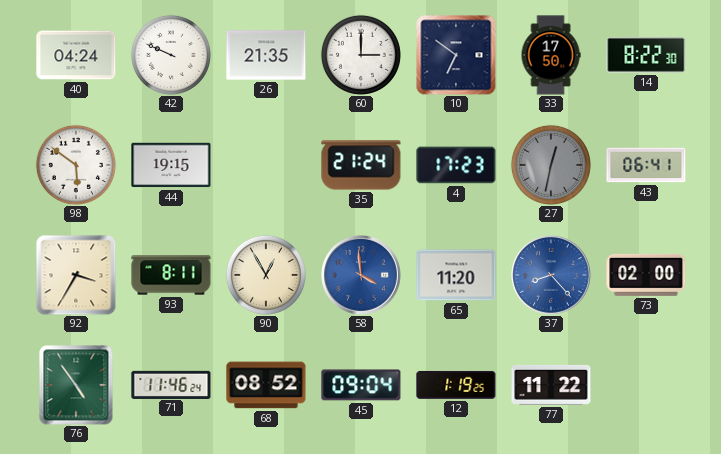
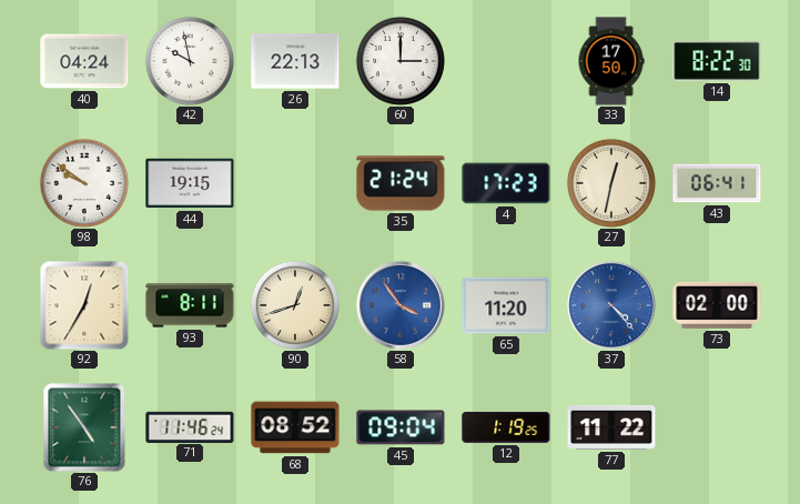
42: 9:49 -> 9:58 (190, 61)
26: 21:35 -> 22:13 (295, 61)
10: 6:51 -> none (456, 55)
98: 5:51 -> 9:51 (84, 183)
27 dial: grey -> cream (611, 183)
92: 3:35 -> 12:35 (84, 305)
90: 12:55 -> 12:42 (295, 305)
58: 3:59 -> 3:54 (402, 306)
37: 8:23 -> 4:23 (612, 306)
